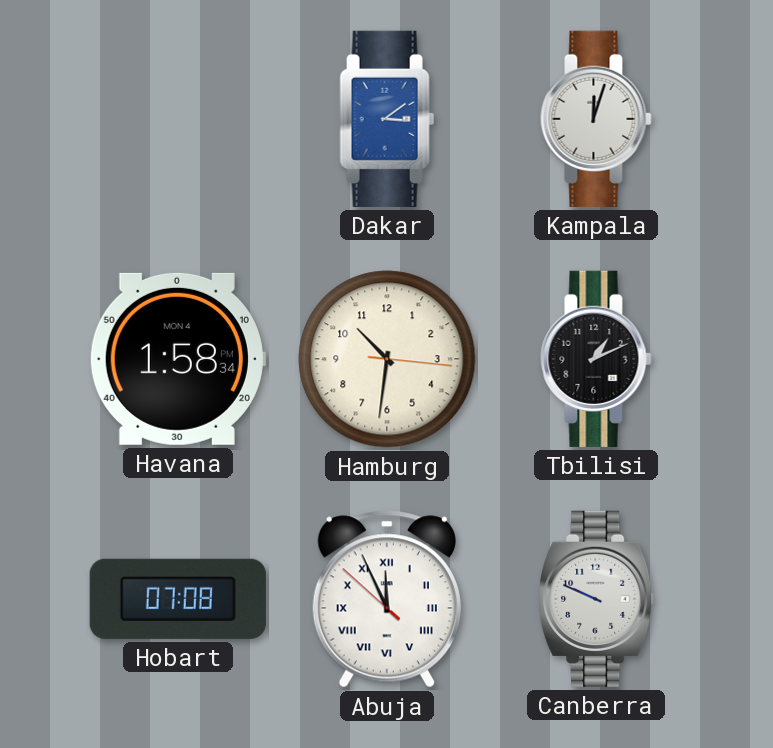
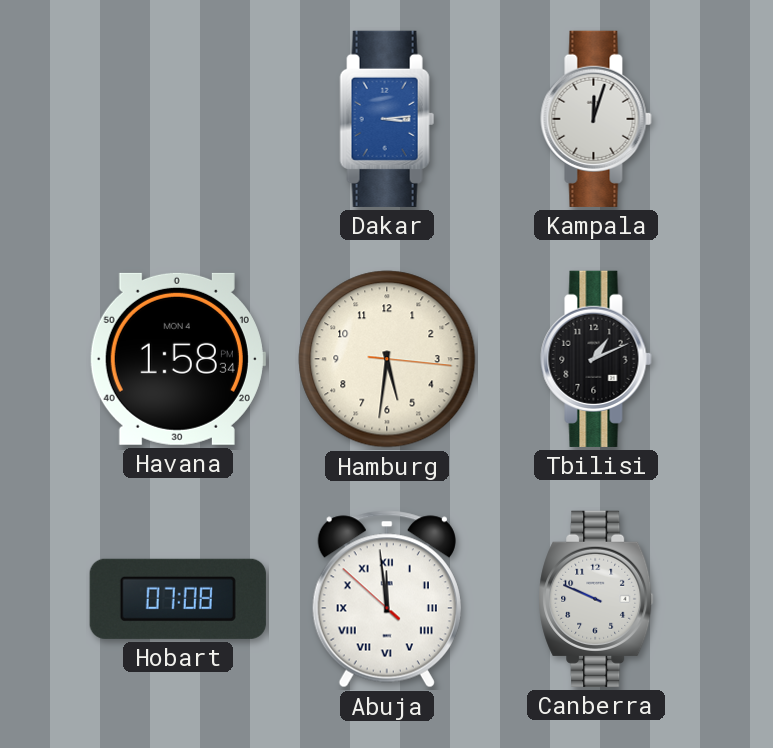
Dakar: 3:09 -> 3:14 (387, 119)
Hamburg: 10:31 -> 5:31 (387, 359)
Abuja: 11:55 -> 11:58 (387, 599)
